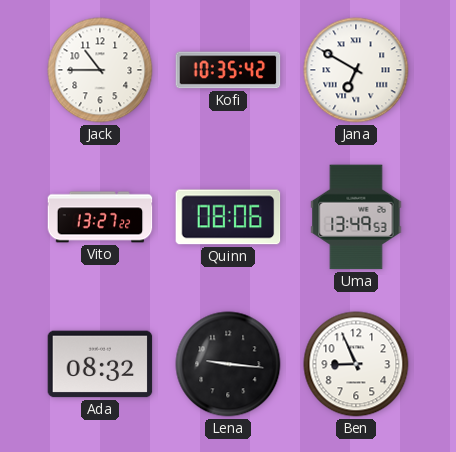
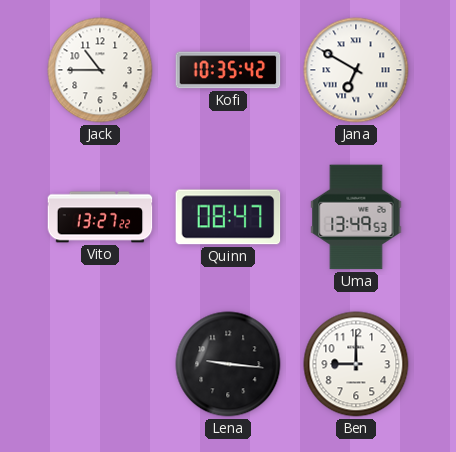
Quinn: 08:06 -> 08:47 (228, 217)
Ada: 08:32 -> none (100, 364)
Ben: 8:56 -> 9:00 (356, 364)
